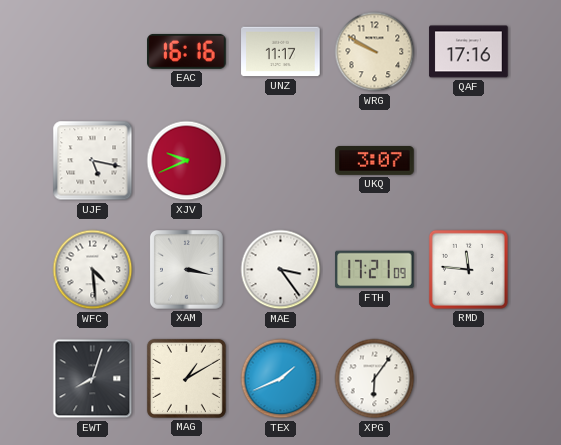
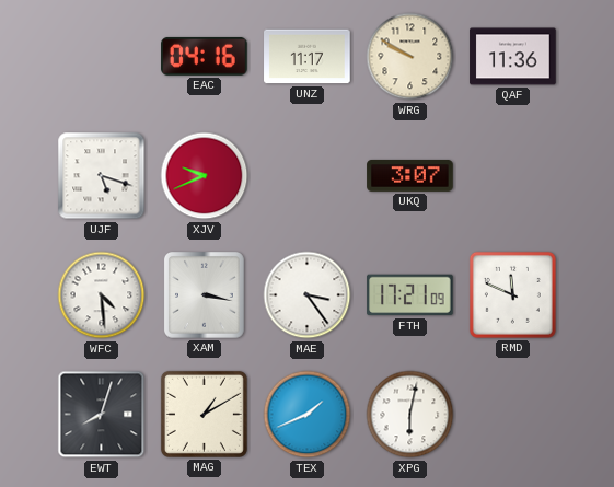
EAC: 16:16 -> 04:16 (205, 56)
QAF: 17:16 -> 11:36 (513, 57)
UJF: 5:17 -> 5:18 (102, 176)
RMD: 11:46 -> 11:49 (512, 294)
XPG: 6:06 -> 6:02 (410, 415)
